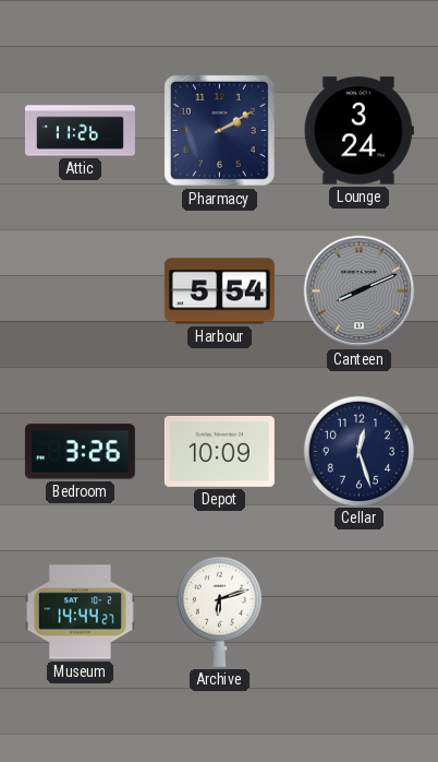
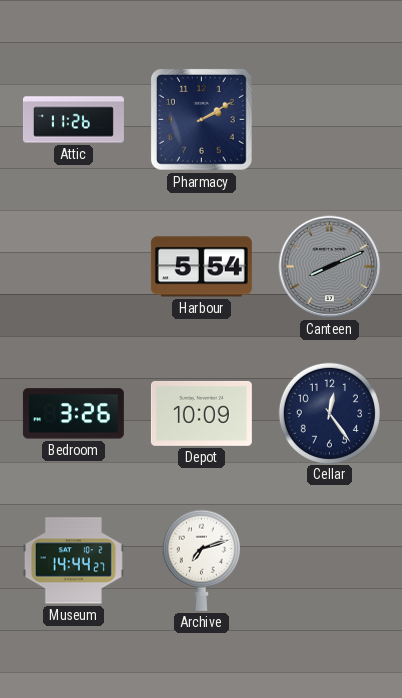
Lounge: 3:24 -> none (358, 131)
Cellar: 12:27 -> 12:24 (329, 413)
Archive: 6:12 -> 7:12 (201, 560)
